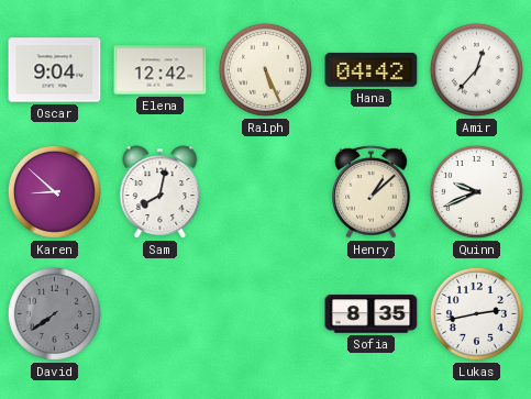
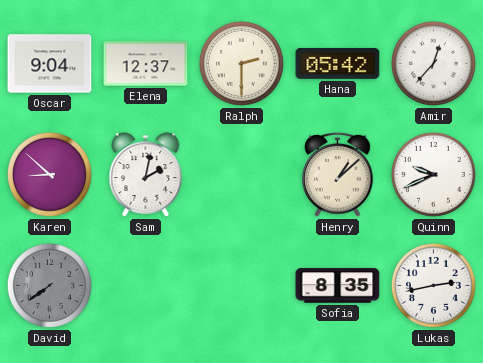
Elena: 12:42 -> 12:37 (146, 64)
Ralph: 5:26 -> 2:30 (241, 63)
Hana: 04:42 -> 05:42 (338, 63)
Sam: 8:02 -> 2:02 (146, 175)
